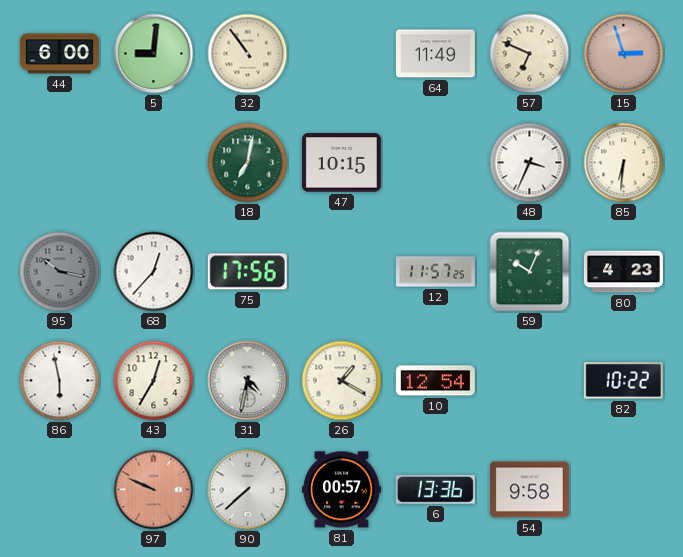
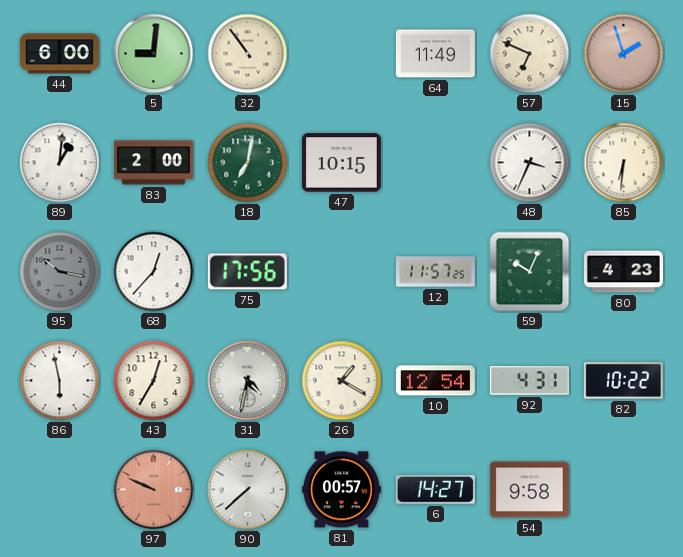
15: 2:57 -> 1:57 (624, 54)
89: none -> 1:01 (60, 163)
83: none -> 2:00 (153, 163)
92: none -> 4:31 (529, 381)
6: 13:36 -> 14:27 (435, 490)
